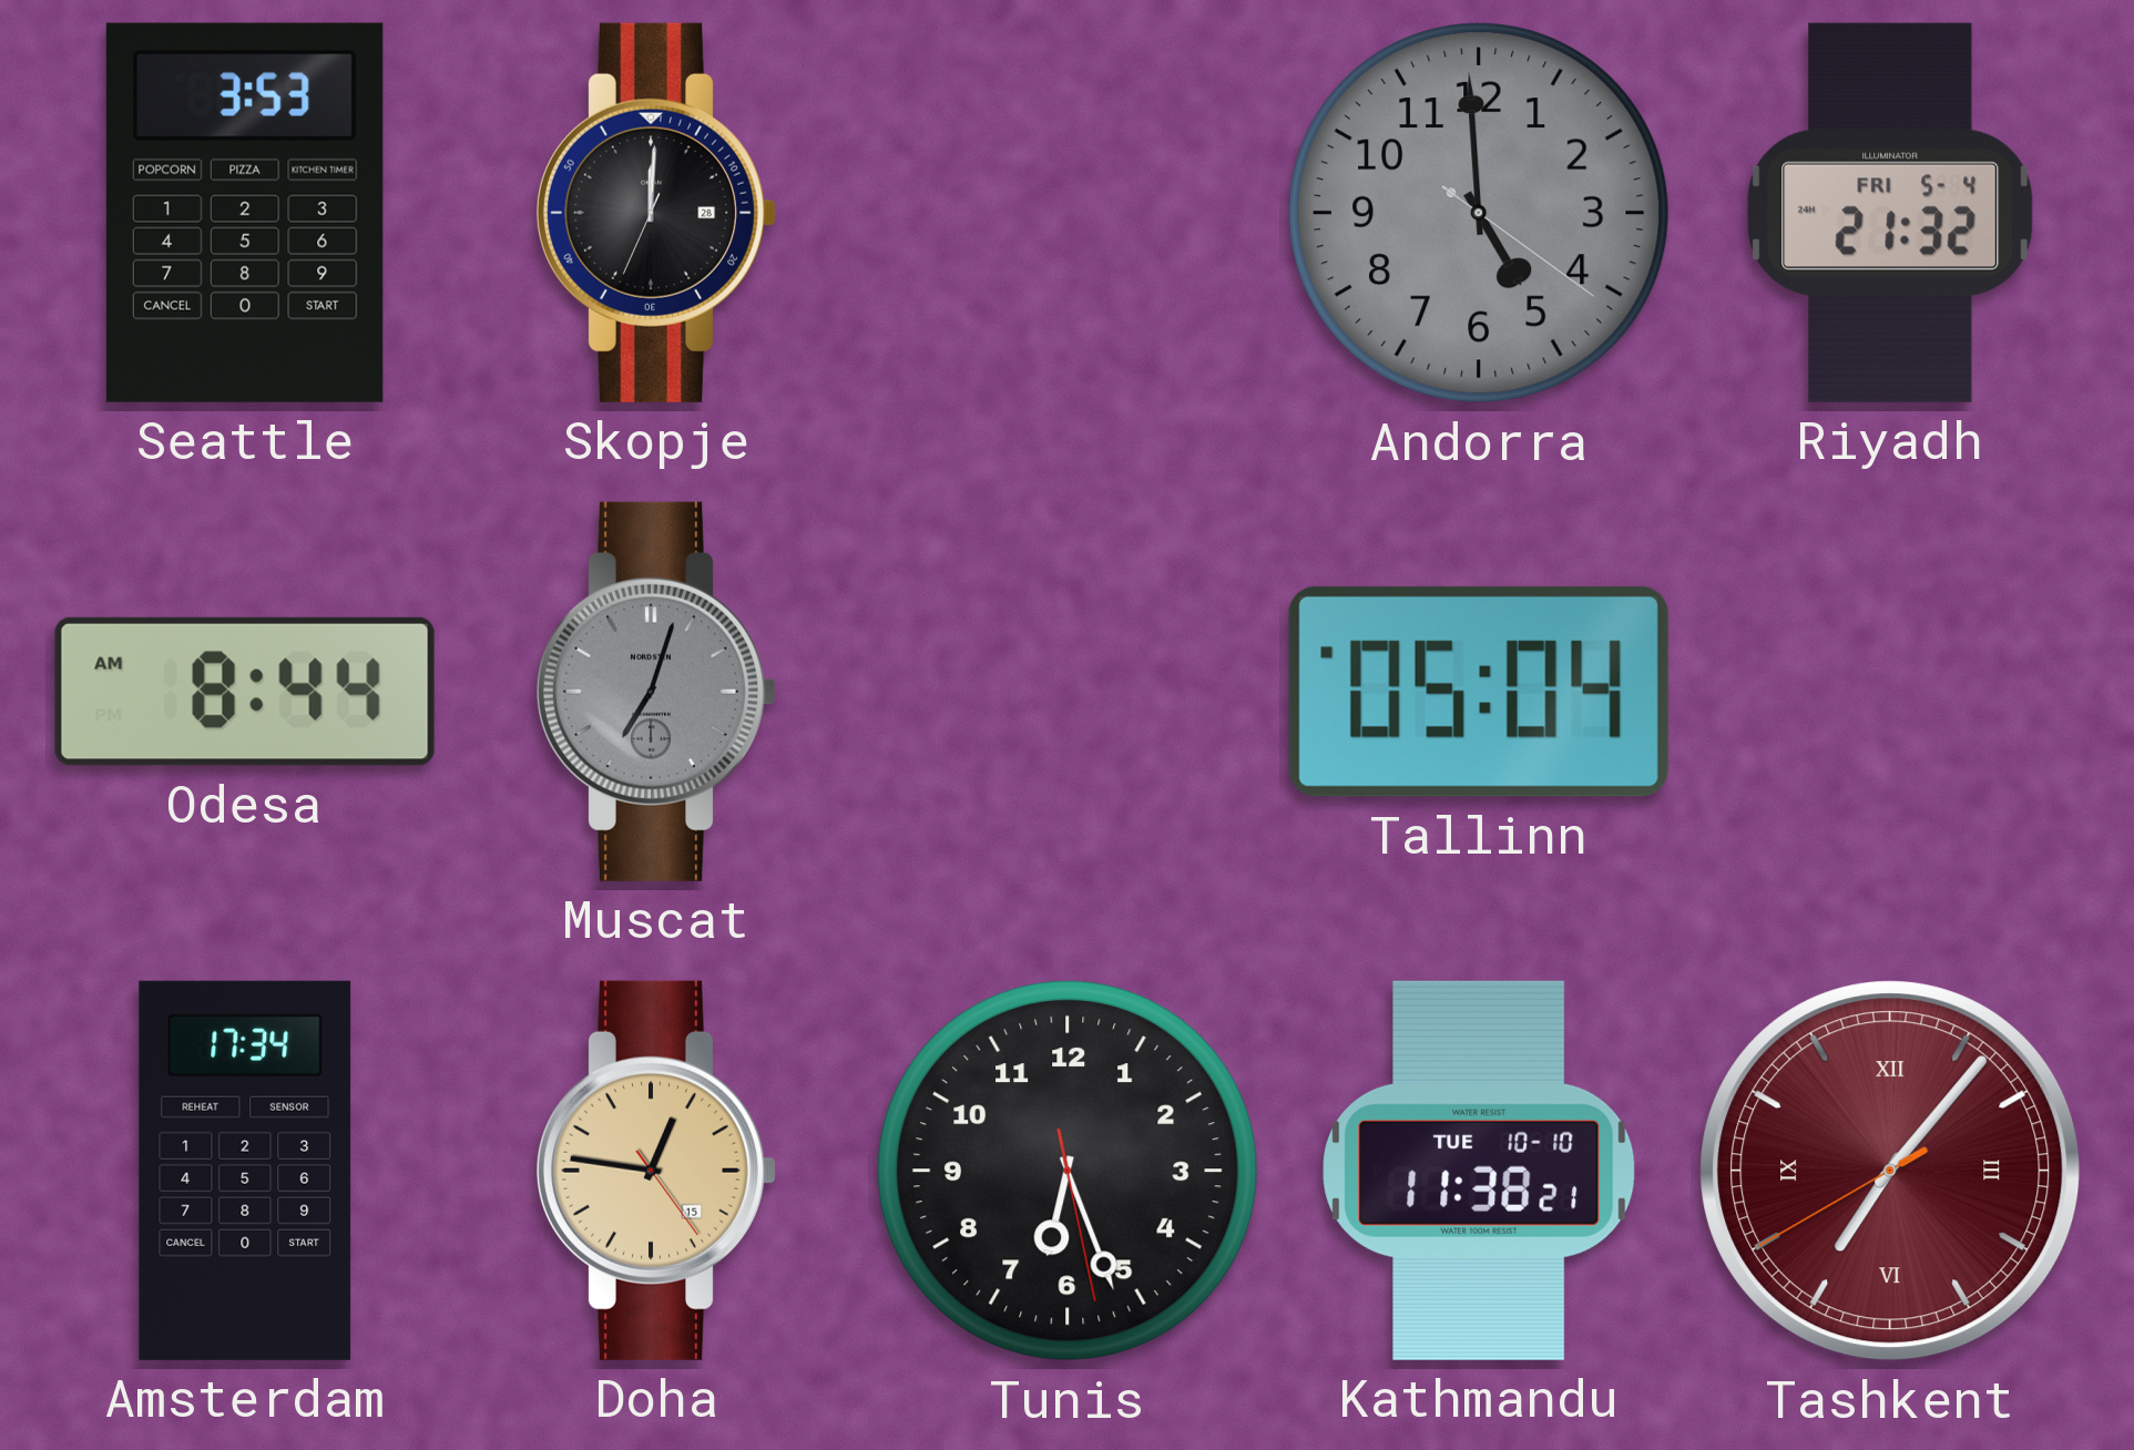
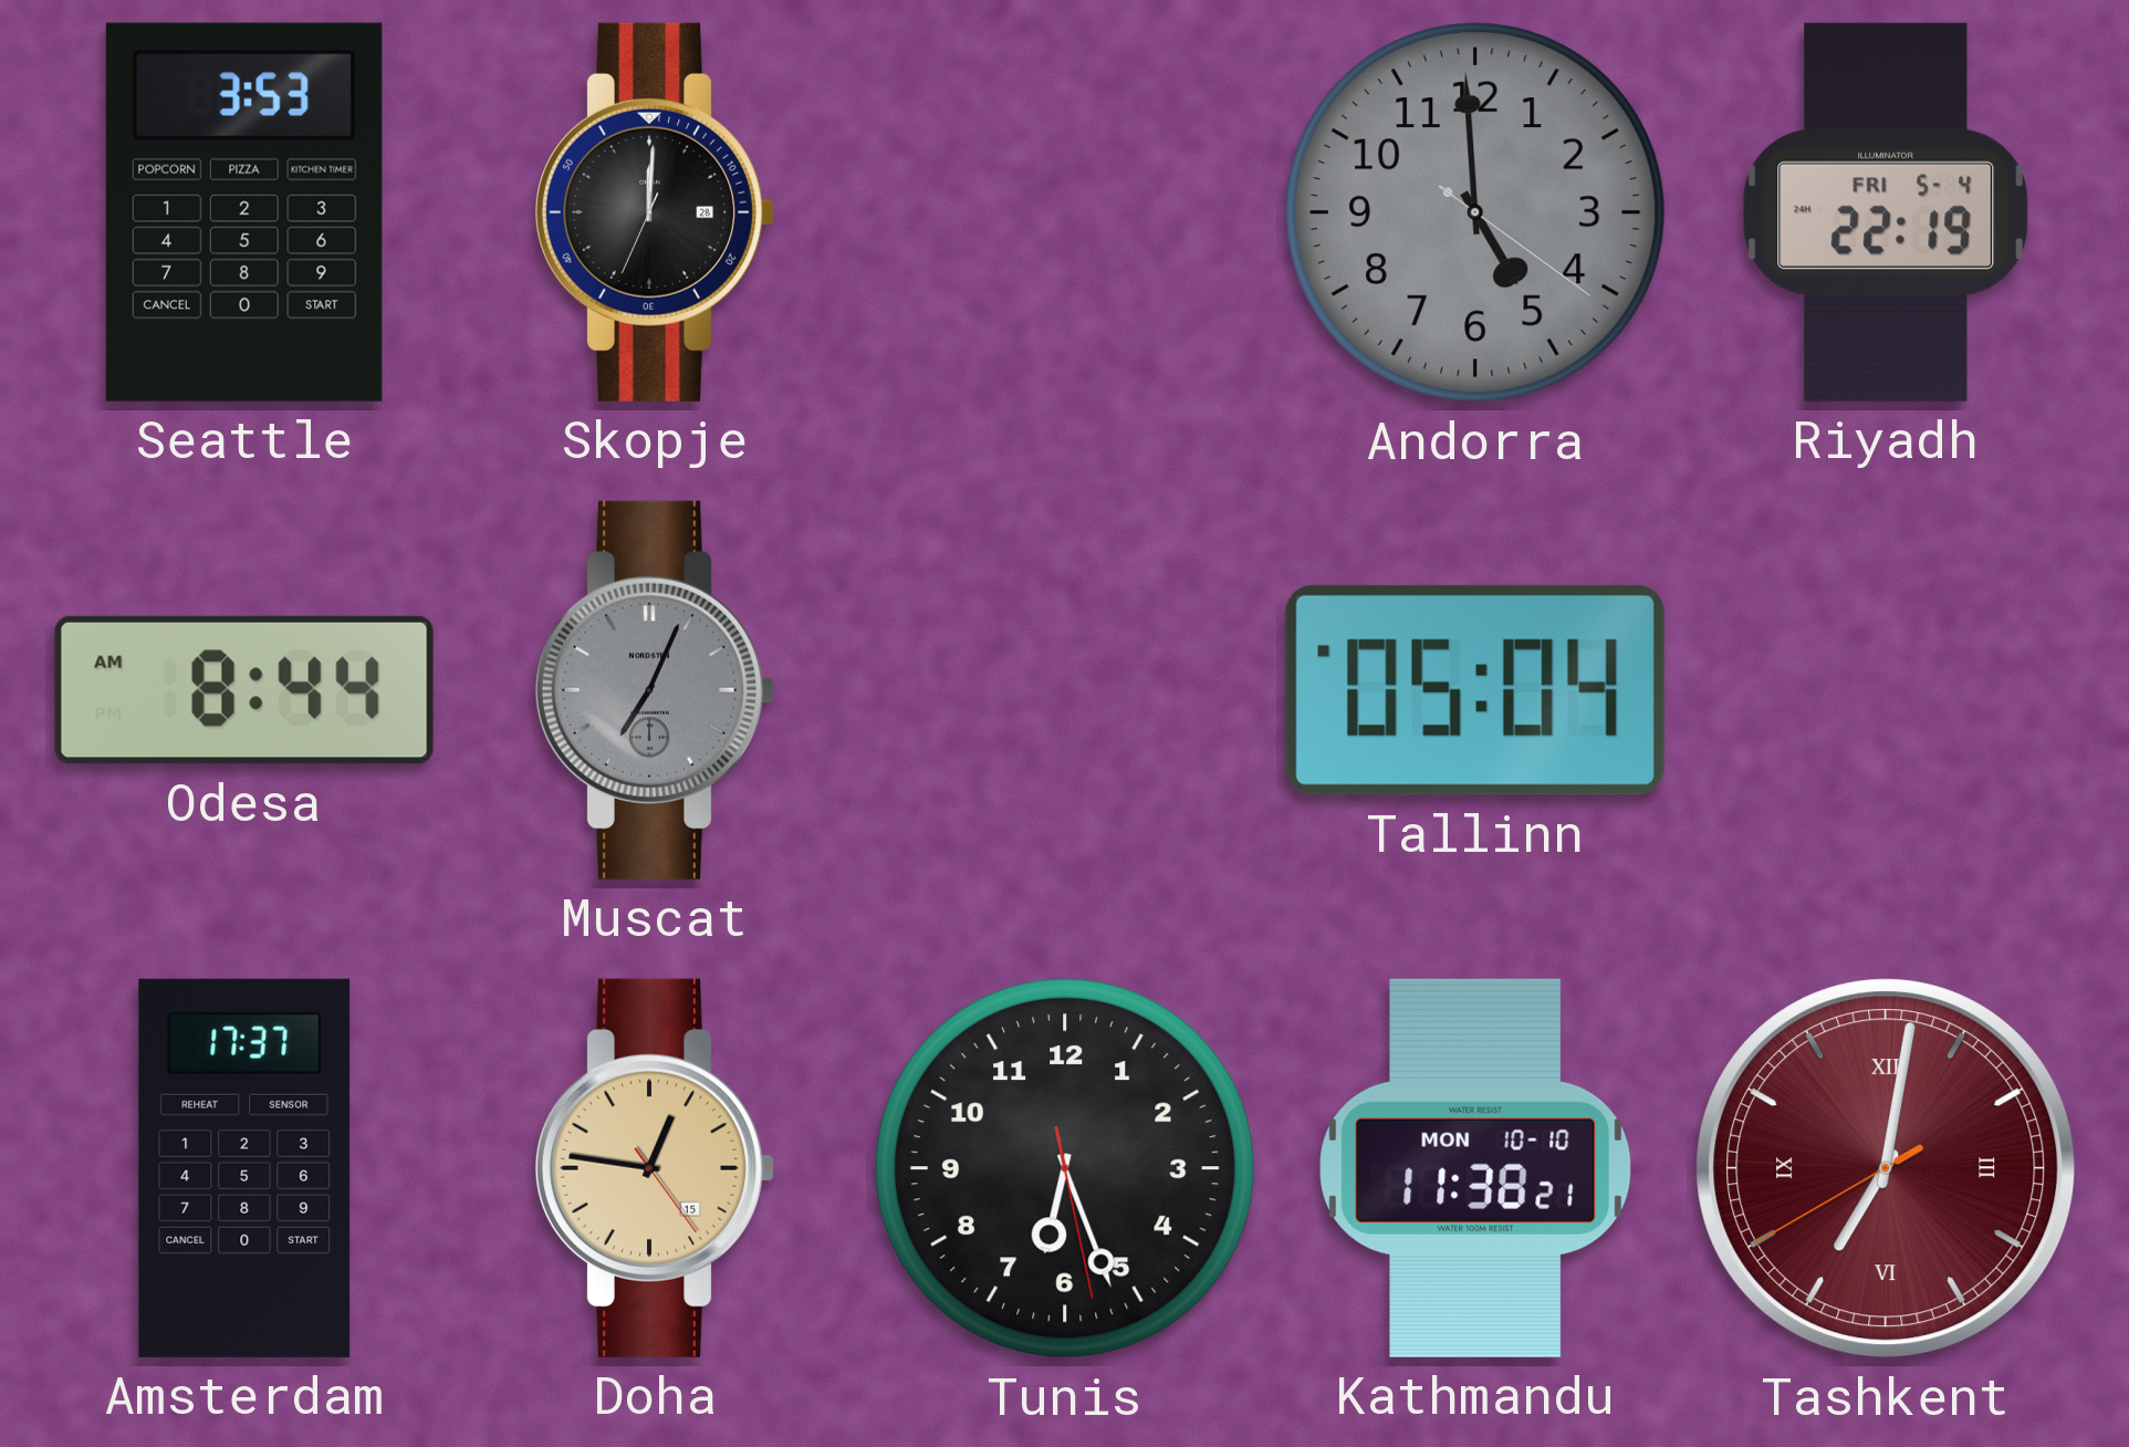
Riyadh: 21:32 -> 22:19 (1886, 212)
Muscat: 7:03 -> 7:04 (655, 690)
Amsterdam: 17:34 -> 17:37 (244, 1168)
Kathmandu date: TUE 10-10 -> MON 10-10 (1475, 1168)
Tashkent: 7:06 -> 7:01 (1886, 1168)
